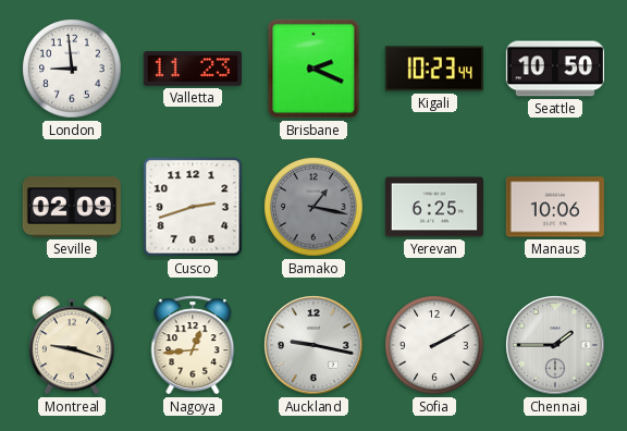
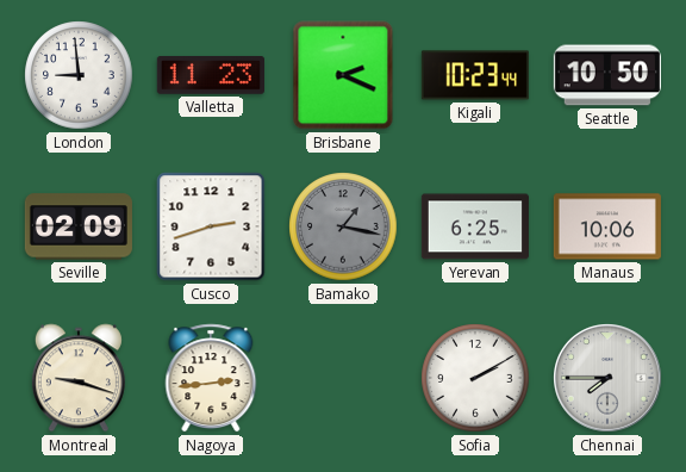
Nagoya: 12:44 -> 2:44 (211, 378)
Auckland: 9:17 -> none (315, 346)
Chennai: 1:45 -> 7:45 (609, 379)
